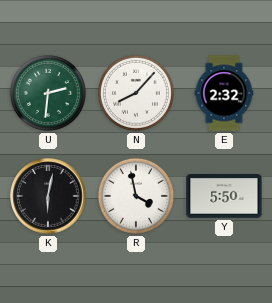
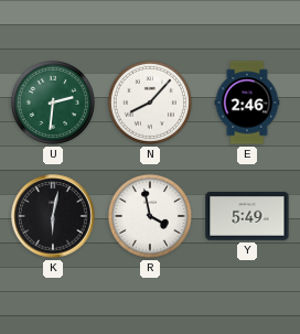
E: 2:32 -> 2:46 (247, 103)
Y: 5:50 -> 5:49 (247, 217)
